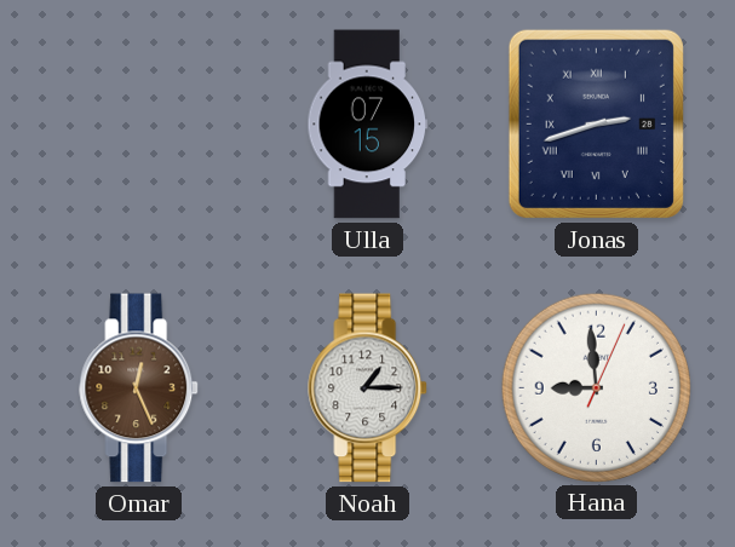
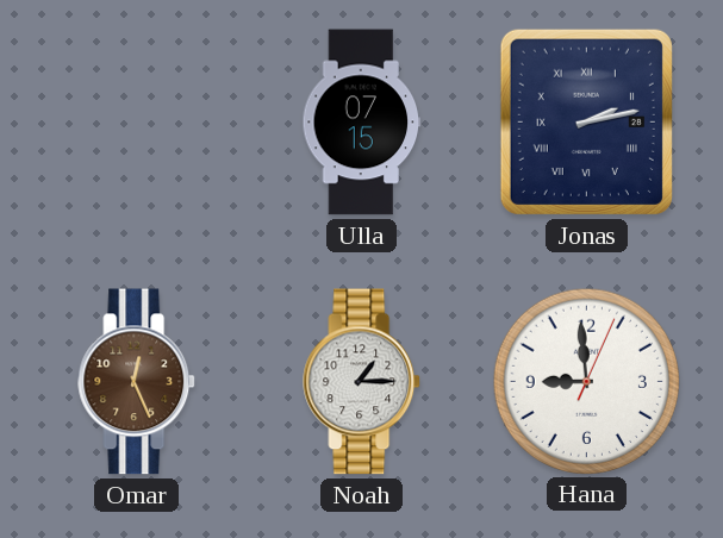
Jonas: 2:42 -> 2:13 (586, 121)
